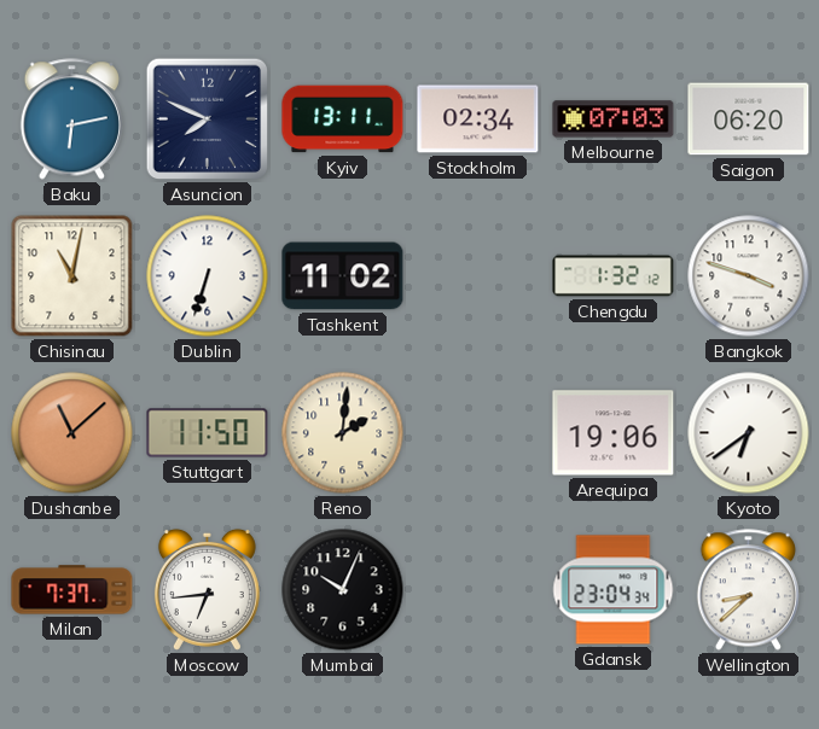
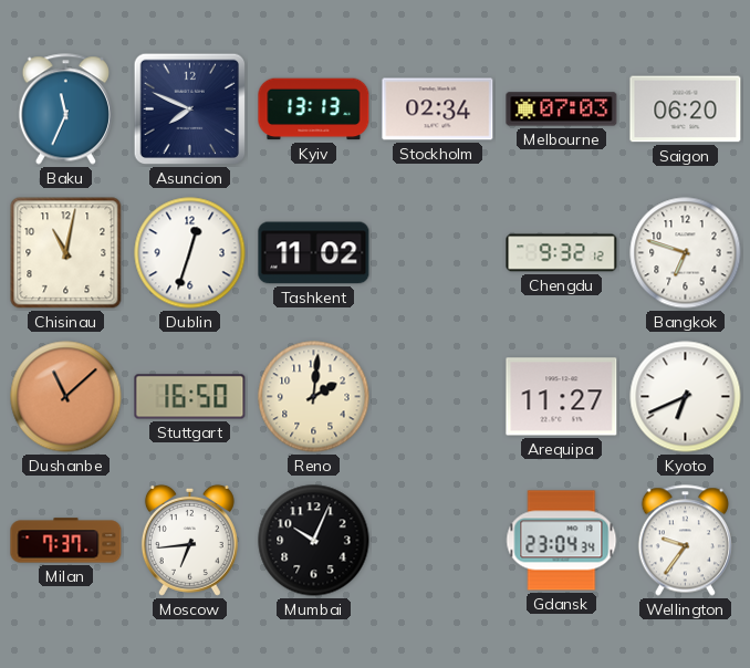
Baku: 6:13 -> 11:34 (65, 109)
Kyiv: 13:11 -> 13:13 (314, 109)
Dublin: 6:33 -> 12:33 (190, 253)
Chengdu: 1:32 -> 9:32 (562, 253)
Bangkok: 3:48 -> 6:48 (686, 253)
Stuttgart: 11:50 -> 16:50 (190, 397)
Arequipa: 19:06 -> 11:27 (562, 397)
Kyoto: 6:39 -> 6:41 (686, 397)
Wellington: 8:38 -> 9:36 (685, 541)
